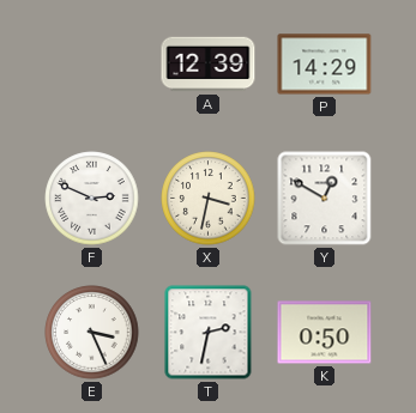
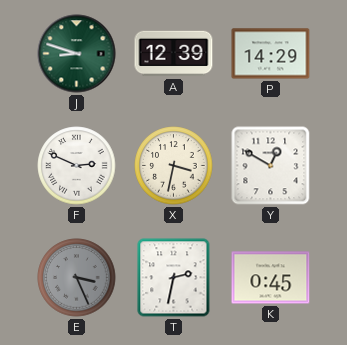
J: none -> 8:48 (77, 54)
E dial: white -> grey (77, 278)
K: 0:50 -> 0:45 (271, 278)
